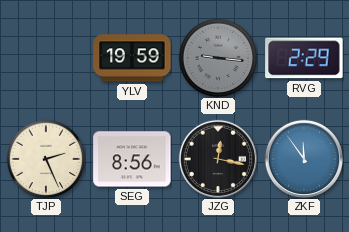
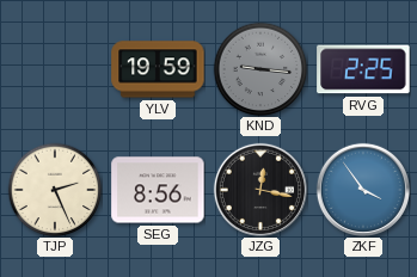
RVG: 2:29 -> 2:25 (363, 69)
ZKF: 11:54 -> 3:54 (363, 190)
